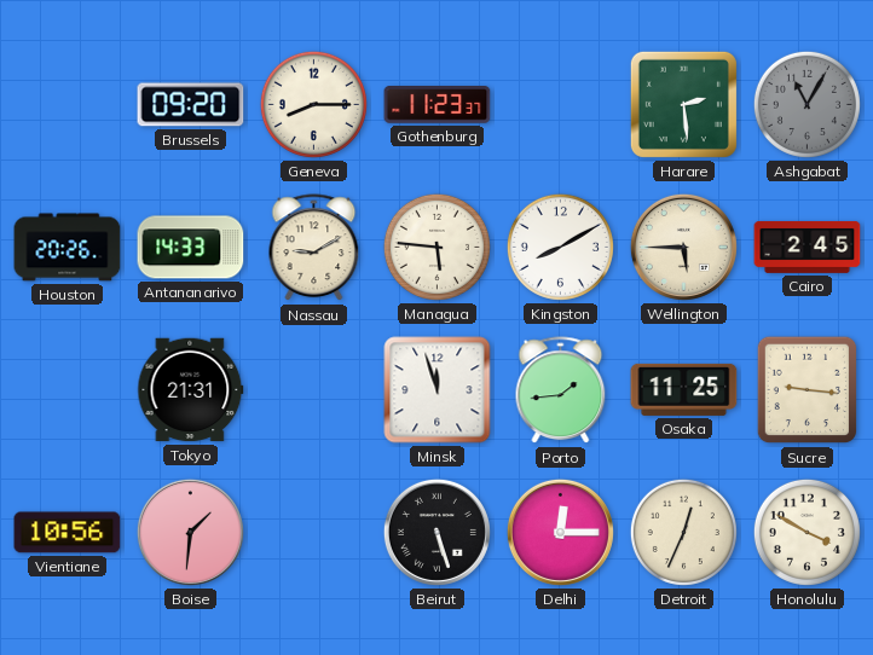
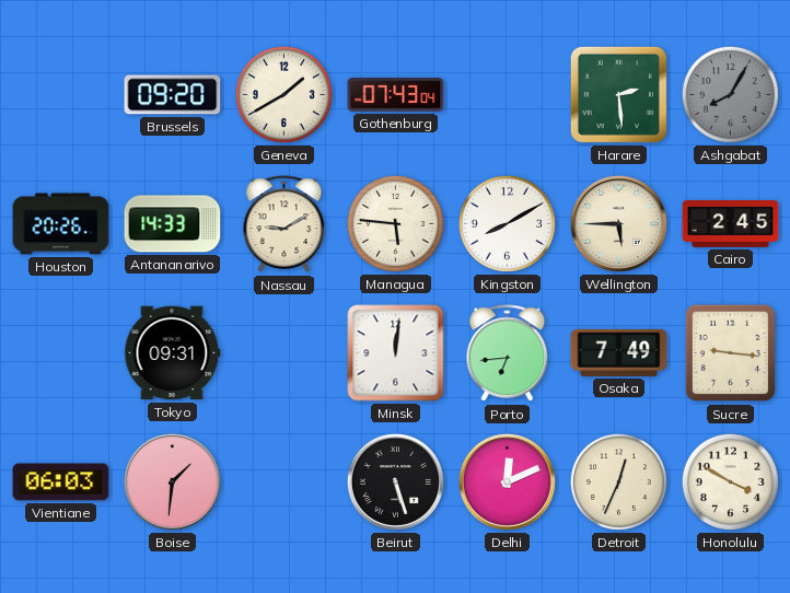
Geneva: 8:15 -> 1:40 (283, 94)
Gothenburg: 11:23 -> 07:43 (396, 95)
Ashgabat: 11:05 -> 8:05 (730, 94)
Tokyo: 21:31 -> 09:31 (173, 353)
Minsk: 11:57 -> 12:01 (396, 353)
Porto: 1:44 -> 6:44 (508, 353)
Osaka: 11:25 -> 7:49 (619, 352)
Vientiane: 10:56 -> 06:03 (61, 482)
Delhi: 12:15 -> 12:11 (507, 481)
